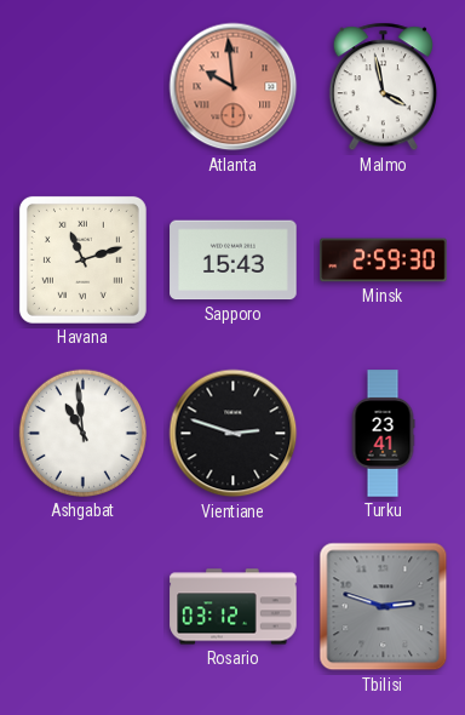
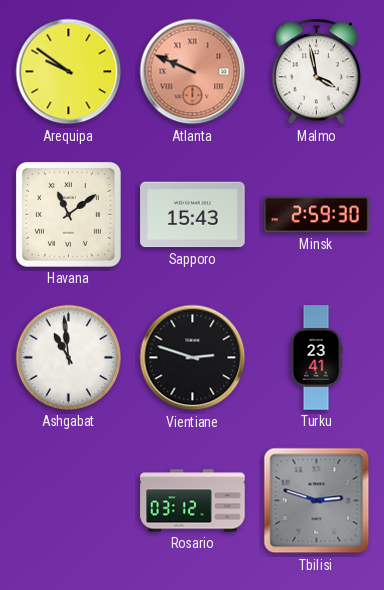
Arequipa: none -> 9:51 (69, 72)
Atlanta: 9:59 -> 9:49 (193, 72)
Havana: 11:12 -> 11:09 (68, 214)
